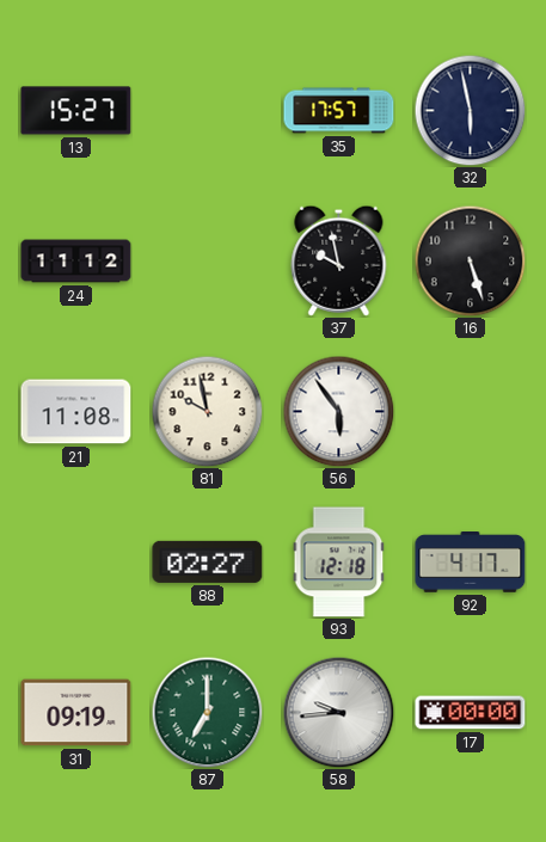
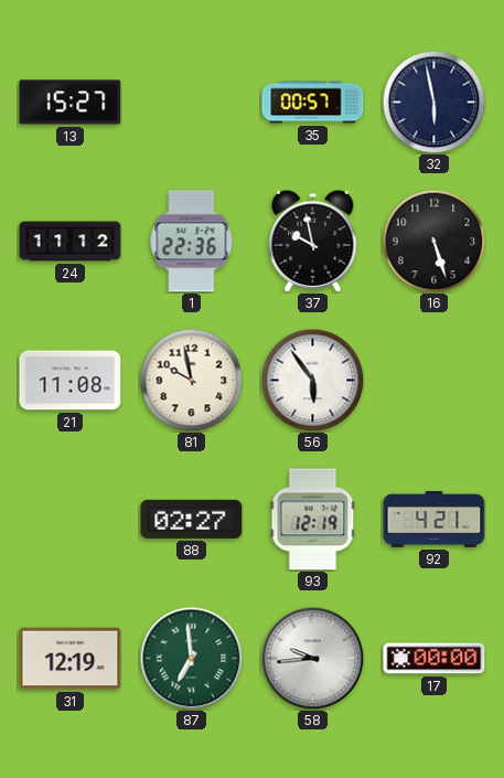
35: 17:57 -> 00:57 (313, 103)
1: none -> 22:36 (192, 242)
93: 12:18 -> 12:19 (313, 520)
92: 4:17 -> 4:21 (435, 520)
31: 09:19 -> 12:19 (71, 659)
87: 7:00 -> 6:59 (191, 658)
